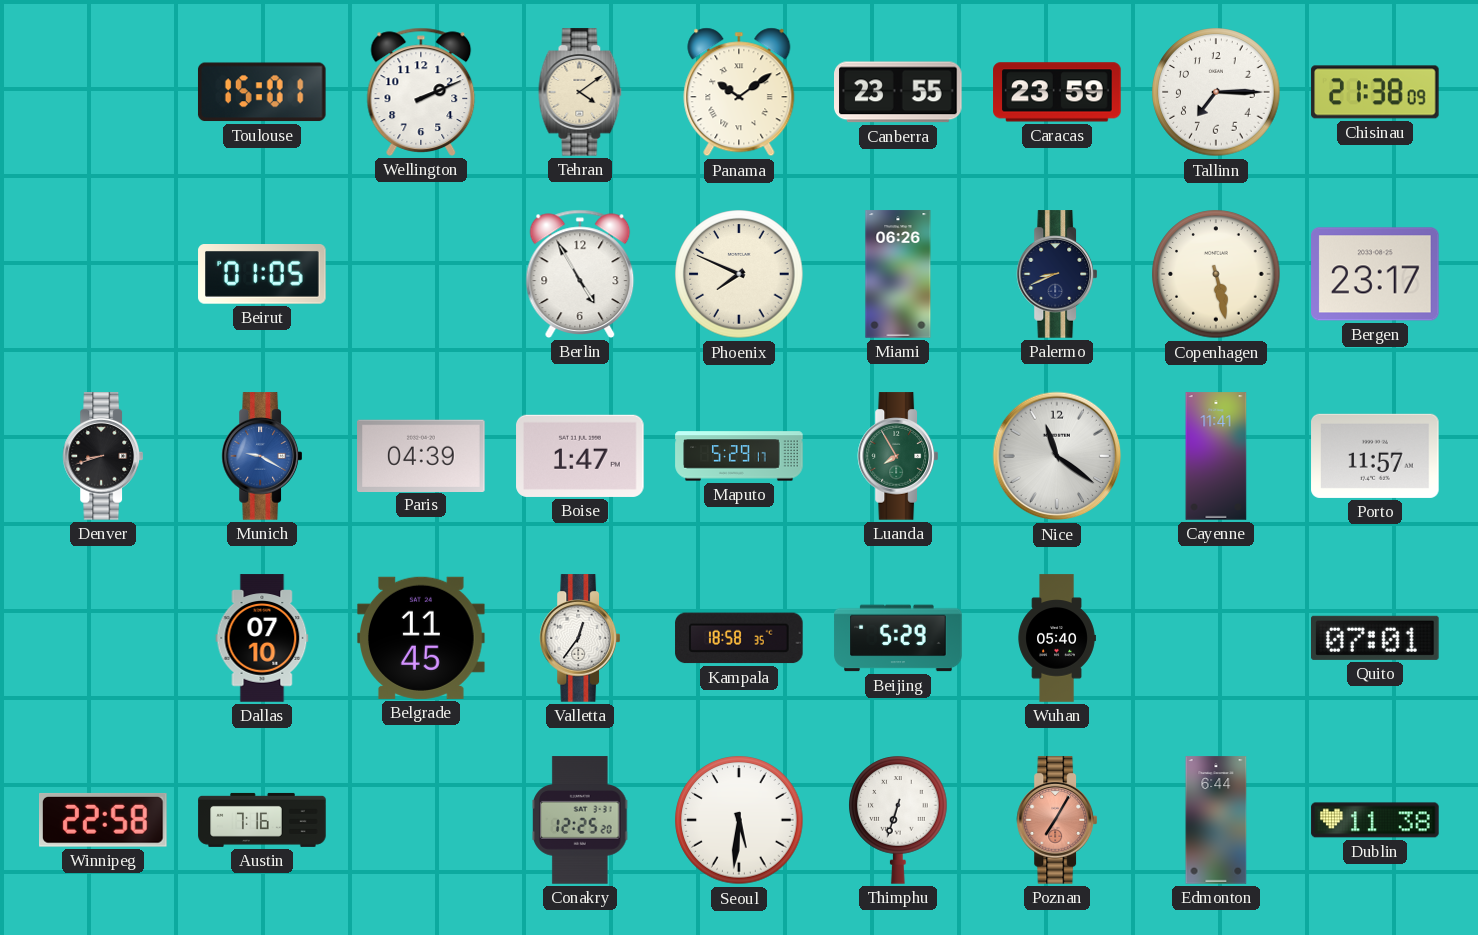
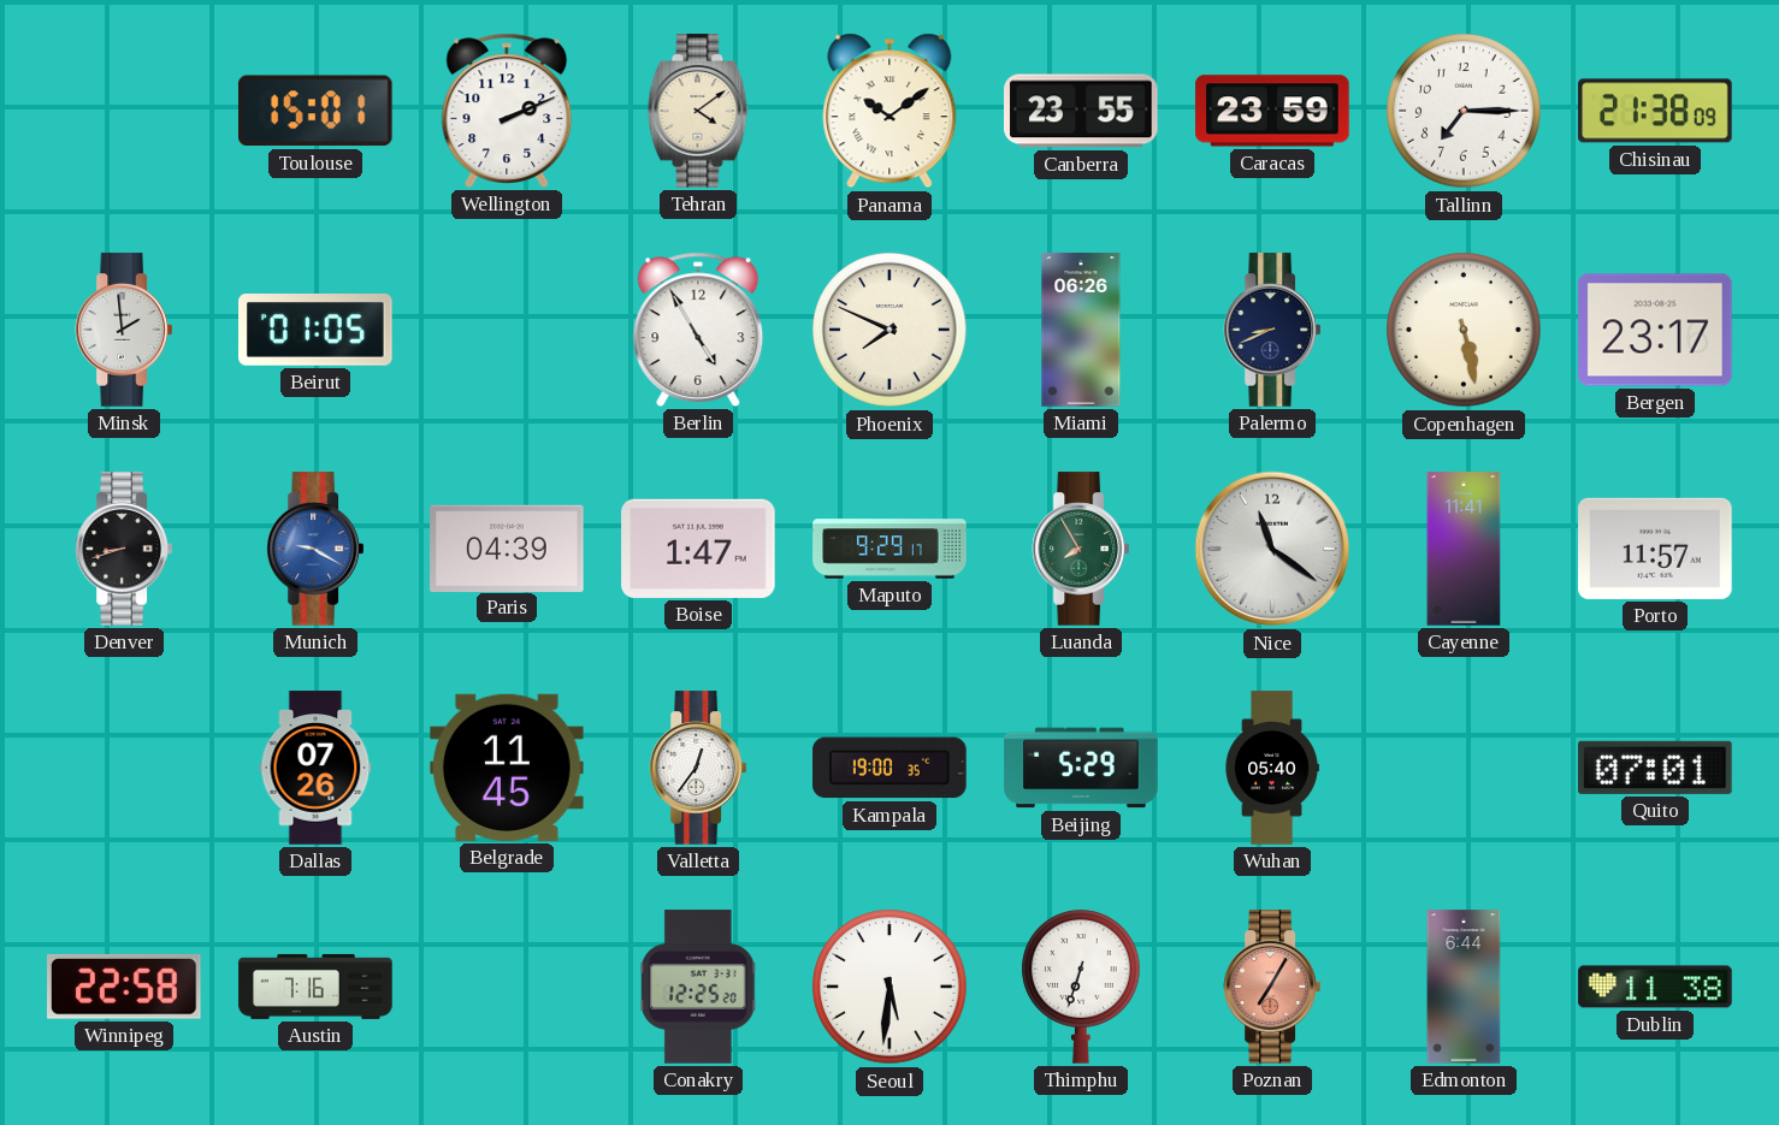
Minsk: none -> 1:59 (123, 330)
Maputo: 5:29 -> 9:29 (889, 549)
Dallas: 07:10 -> 07:26 (315, 768)
Kampala: 18:58 -> 19:00 (889, 768)
